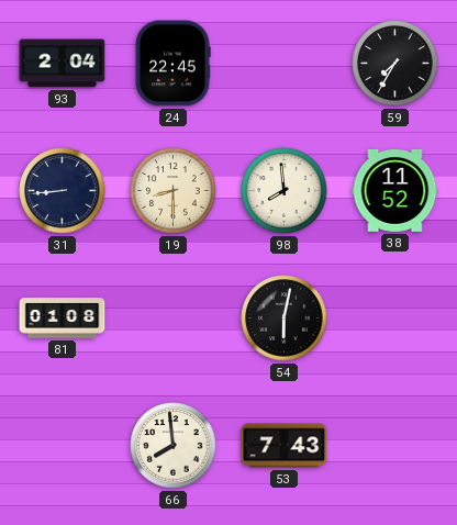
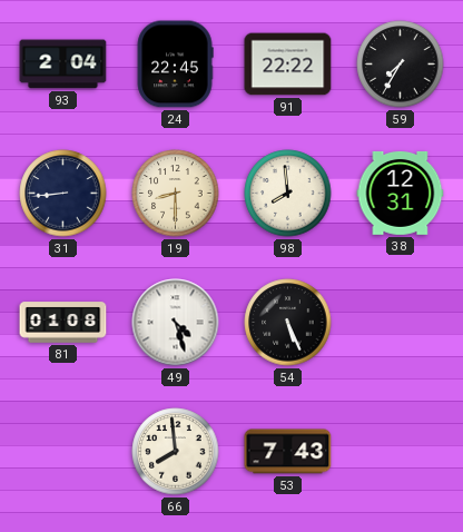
91: none -> 22:22 (288, 65)
38: 11:52 -> 12:31 (401, 193)
49: none -> 4:27 (176, 323)
54: 6:02 -> 5:26 (288, 323)
